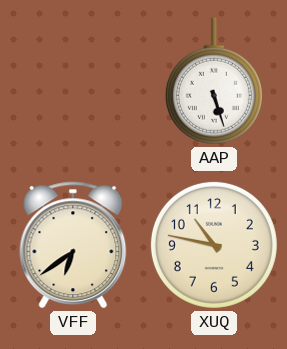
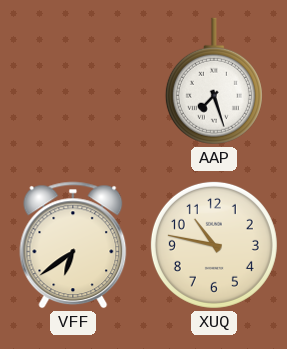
AAP: 5:27 -> 7:27 (214, 81)
